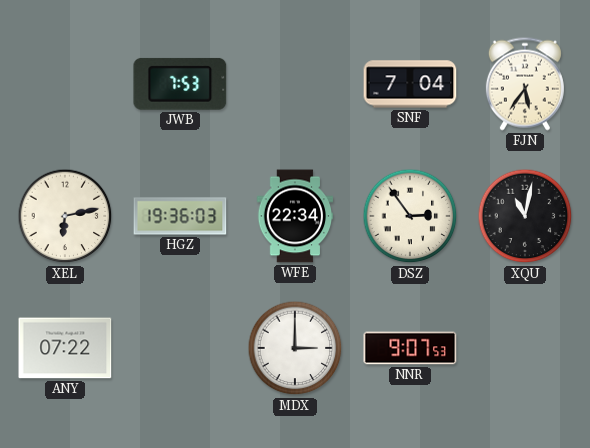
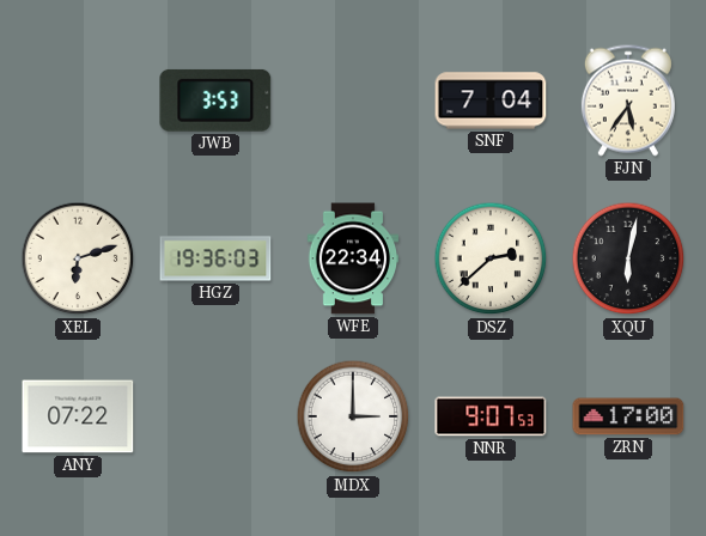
JWB: 7:53 -> 3:53 (215, 100)
XEL: 6:13 -> 6:12 (78, 258)
DSZ: 2:54 -> 2:38 (491, 258)
XQU: 11:02 -> 6:02 (628, 258)
ZRN: none -> 17:00 (628, 416)
